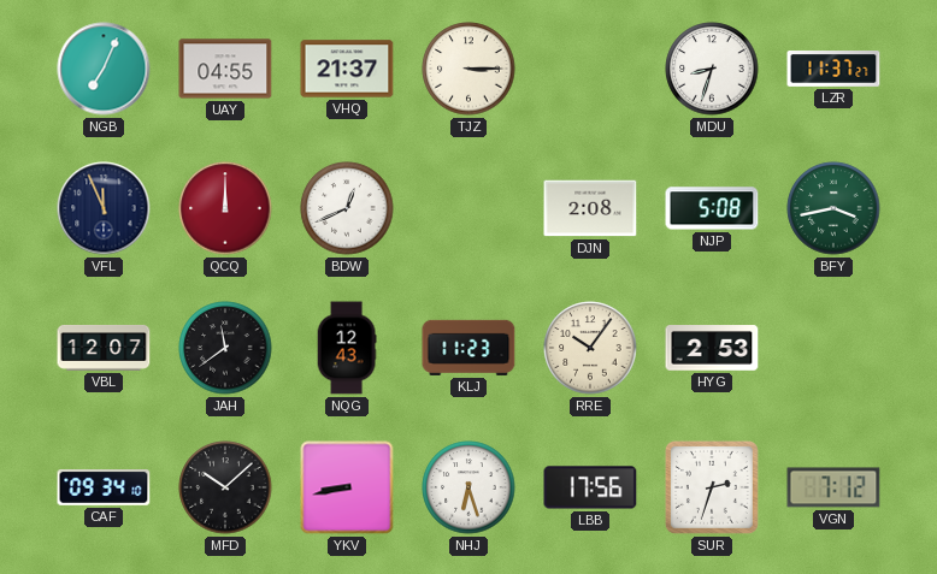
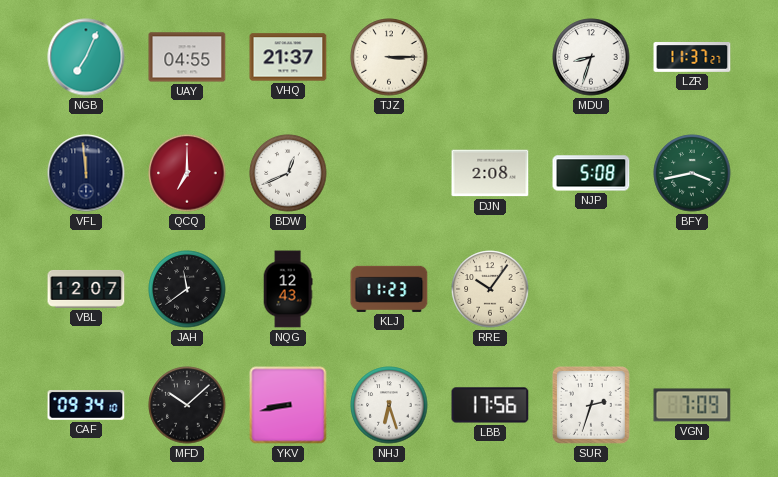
VFL: 11:56 -> 11:59 (86, 173)
QCQ: 12:00 -> 7:00 (187, 173)
HYG: 2:53 -> none (712, 348)
VGN: 7:12 -> 7:09 (692, 405)
